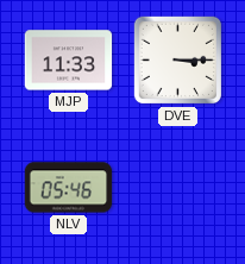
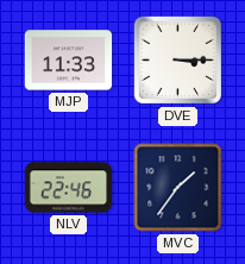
NLV: 05:46 -> 22:46 (69, 188)
MVC: none -> 1:36 (178, 188)
